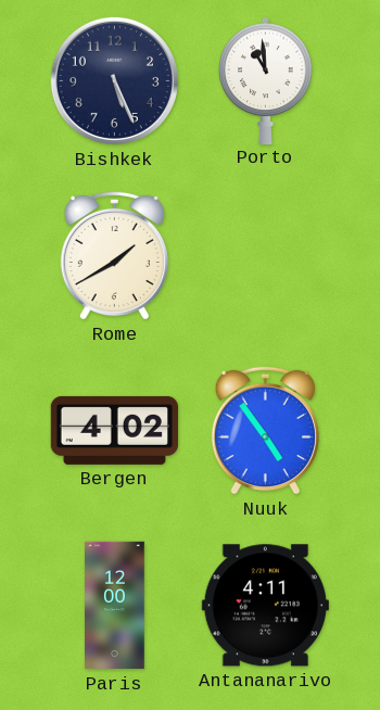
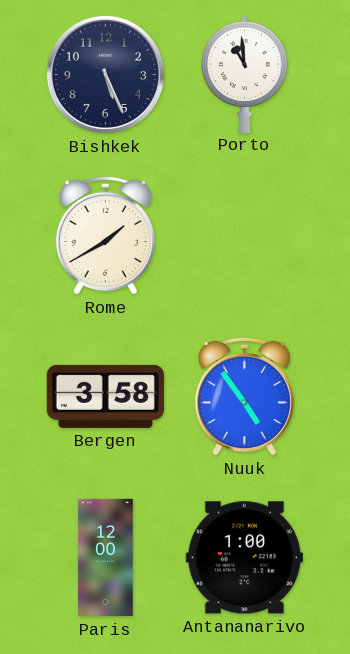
Bergen: 4:02 -> 3:58 (105, 396)
Antananarivo: 4:11 -> 1:00 (244, 558)
